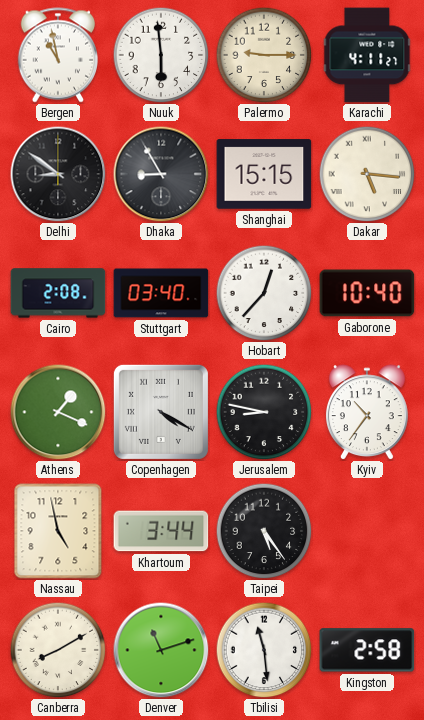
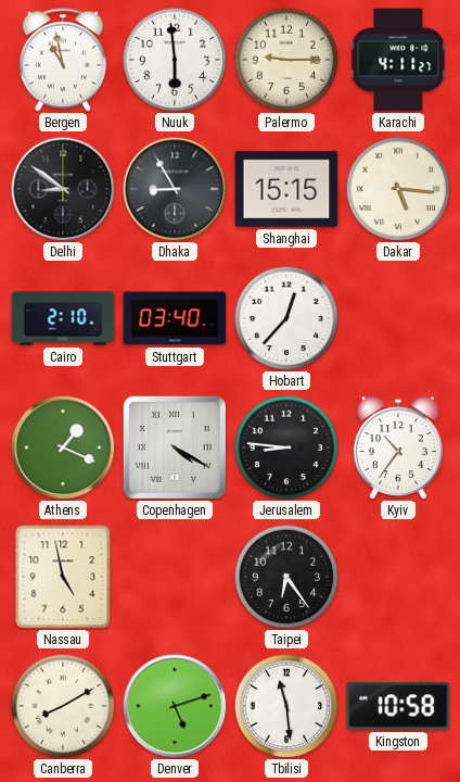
Cairo: 2:08 -> 2:10 (63, 318)
Gaborone: 10:40 -> none (367, 293)
Jerusalem: 8:47 -> 8:46 (286, 447)
Khartoum: 3:44 -> none (161, 531)
Taipei: 5:24 -> 6:24 (286, 577)
Denver: 11:12 -> 5:12 (175, 706)
Kingston: 2:58 -> 10:58 (398, 706)
